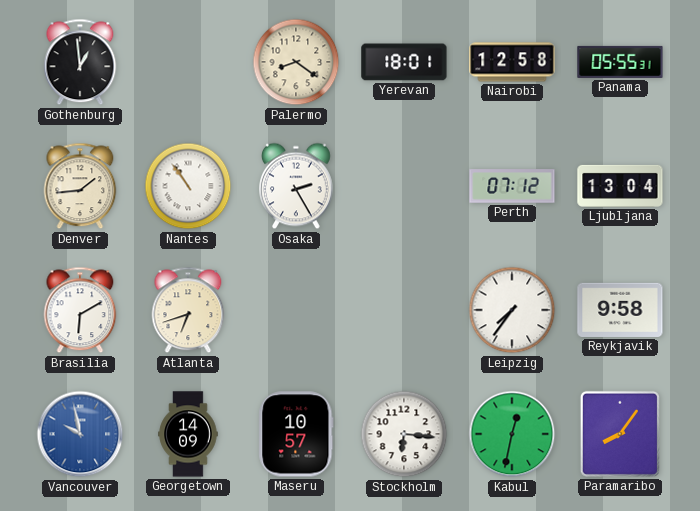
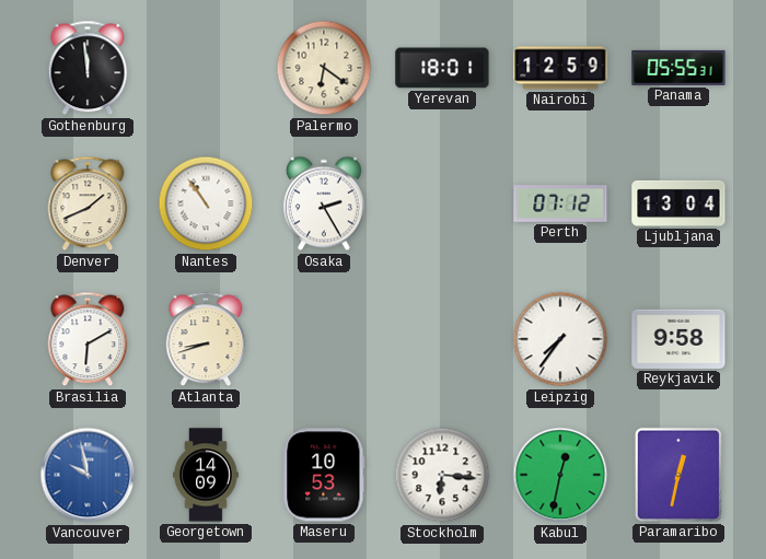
Gothenburg: 12:59 -> 11:59 (88, 68)
Palermo: 8:21 -> 6:21 (324, 68)
Nairobi: 12:58 -> 12:59 (560, 68)
Denver: 1:44 -> 1:41 (88, 203)
Atlanta: 6:42 -> 8:42 (206, 339)
Maseru: 10:57 -> 10:53 (324, 475)
Paramaribo: 8:06 -> 12:32 (678, 475)
